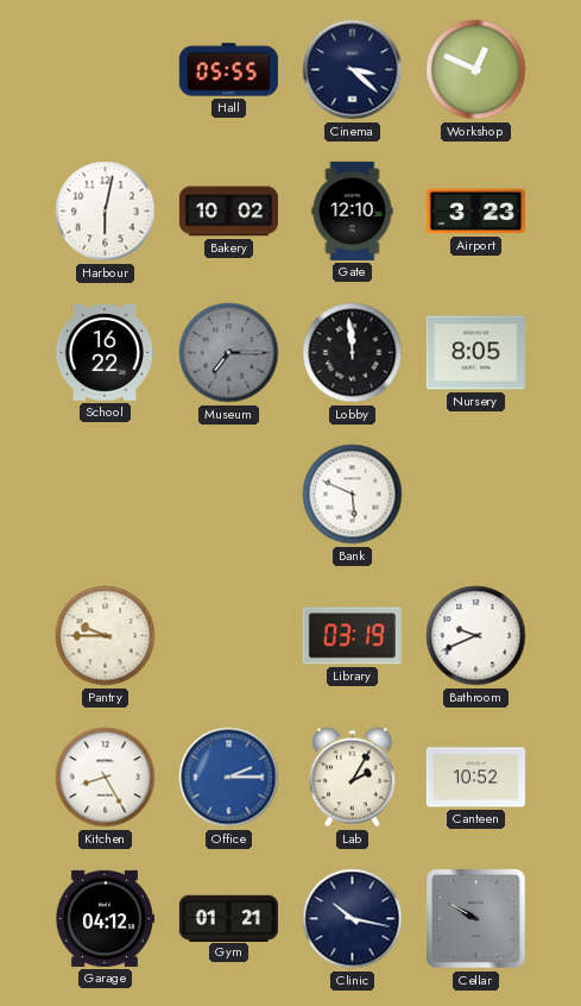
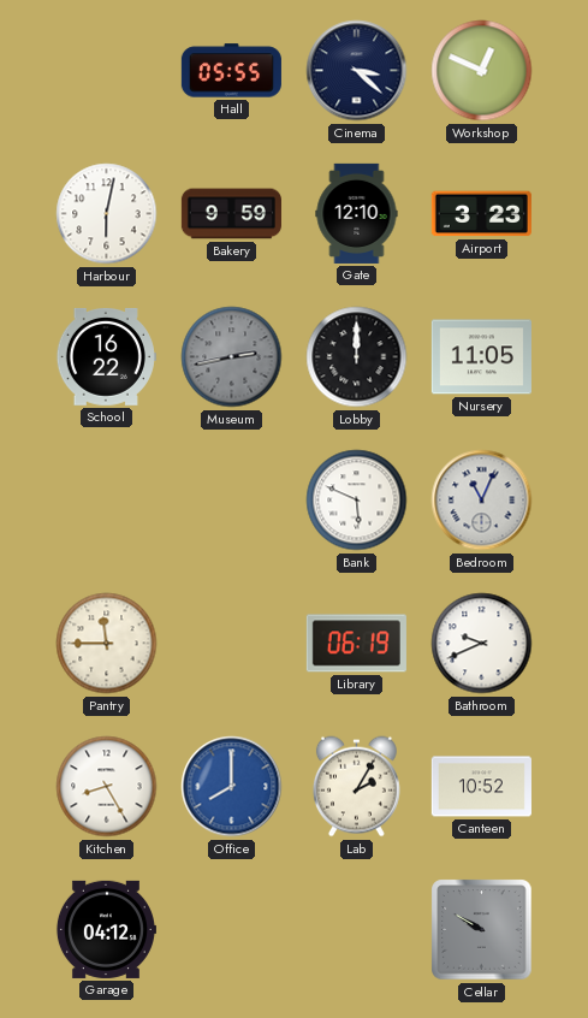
Bakery: 10:02 -> 9:59 (231, 214)
Museum: 7:15 -> 2:43 (232, 357)
Lobby: 11:59 -> 12:00 (357, 357)
Nursery: 8:05 -> 11:05 (481, 357)
Bedroom: none -> 11:04 (482, 501)
Pantry: 9:45 -> 11:45 (107, 644)
Library: 03:19 -> 06:19 (356, 644)
Office: 2:15 -> 8:00 (232, 787)
Gym: 01:21 -> none (228, 918)
Clinic: 10:17 -> none (353, 919)
